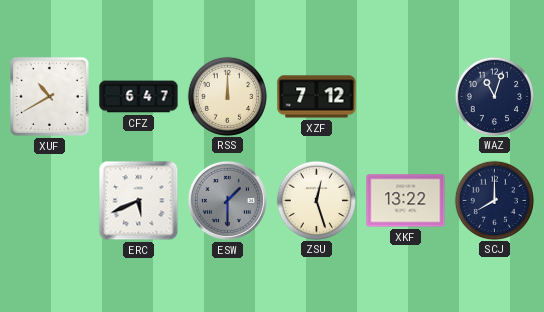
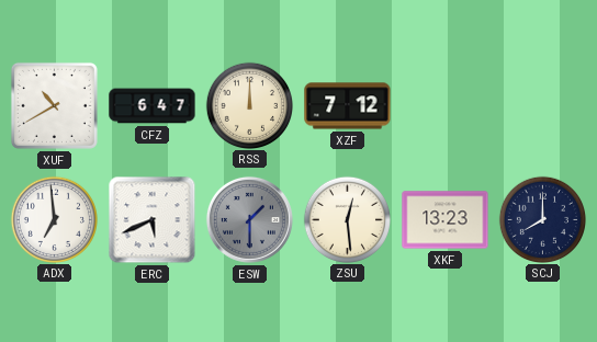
WAZ: 11:03 -> none (494, 96)
ADX: none -> 6:59 (54, 219)
ZSU: 12:27 -> 12:29 (347, 219)
XKF: 13:22 -> 13:23 (446, 220)
